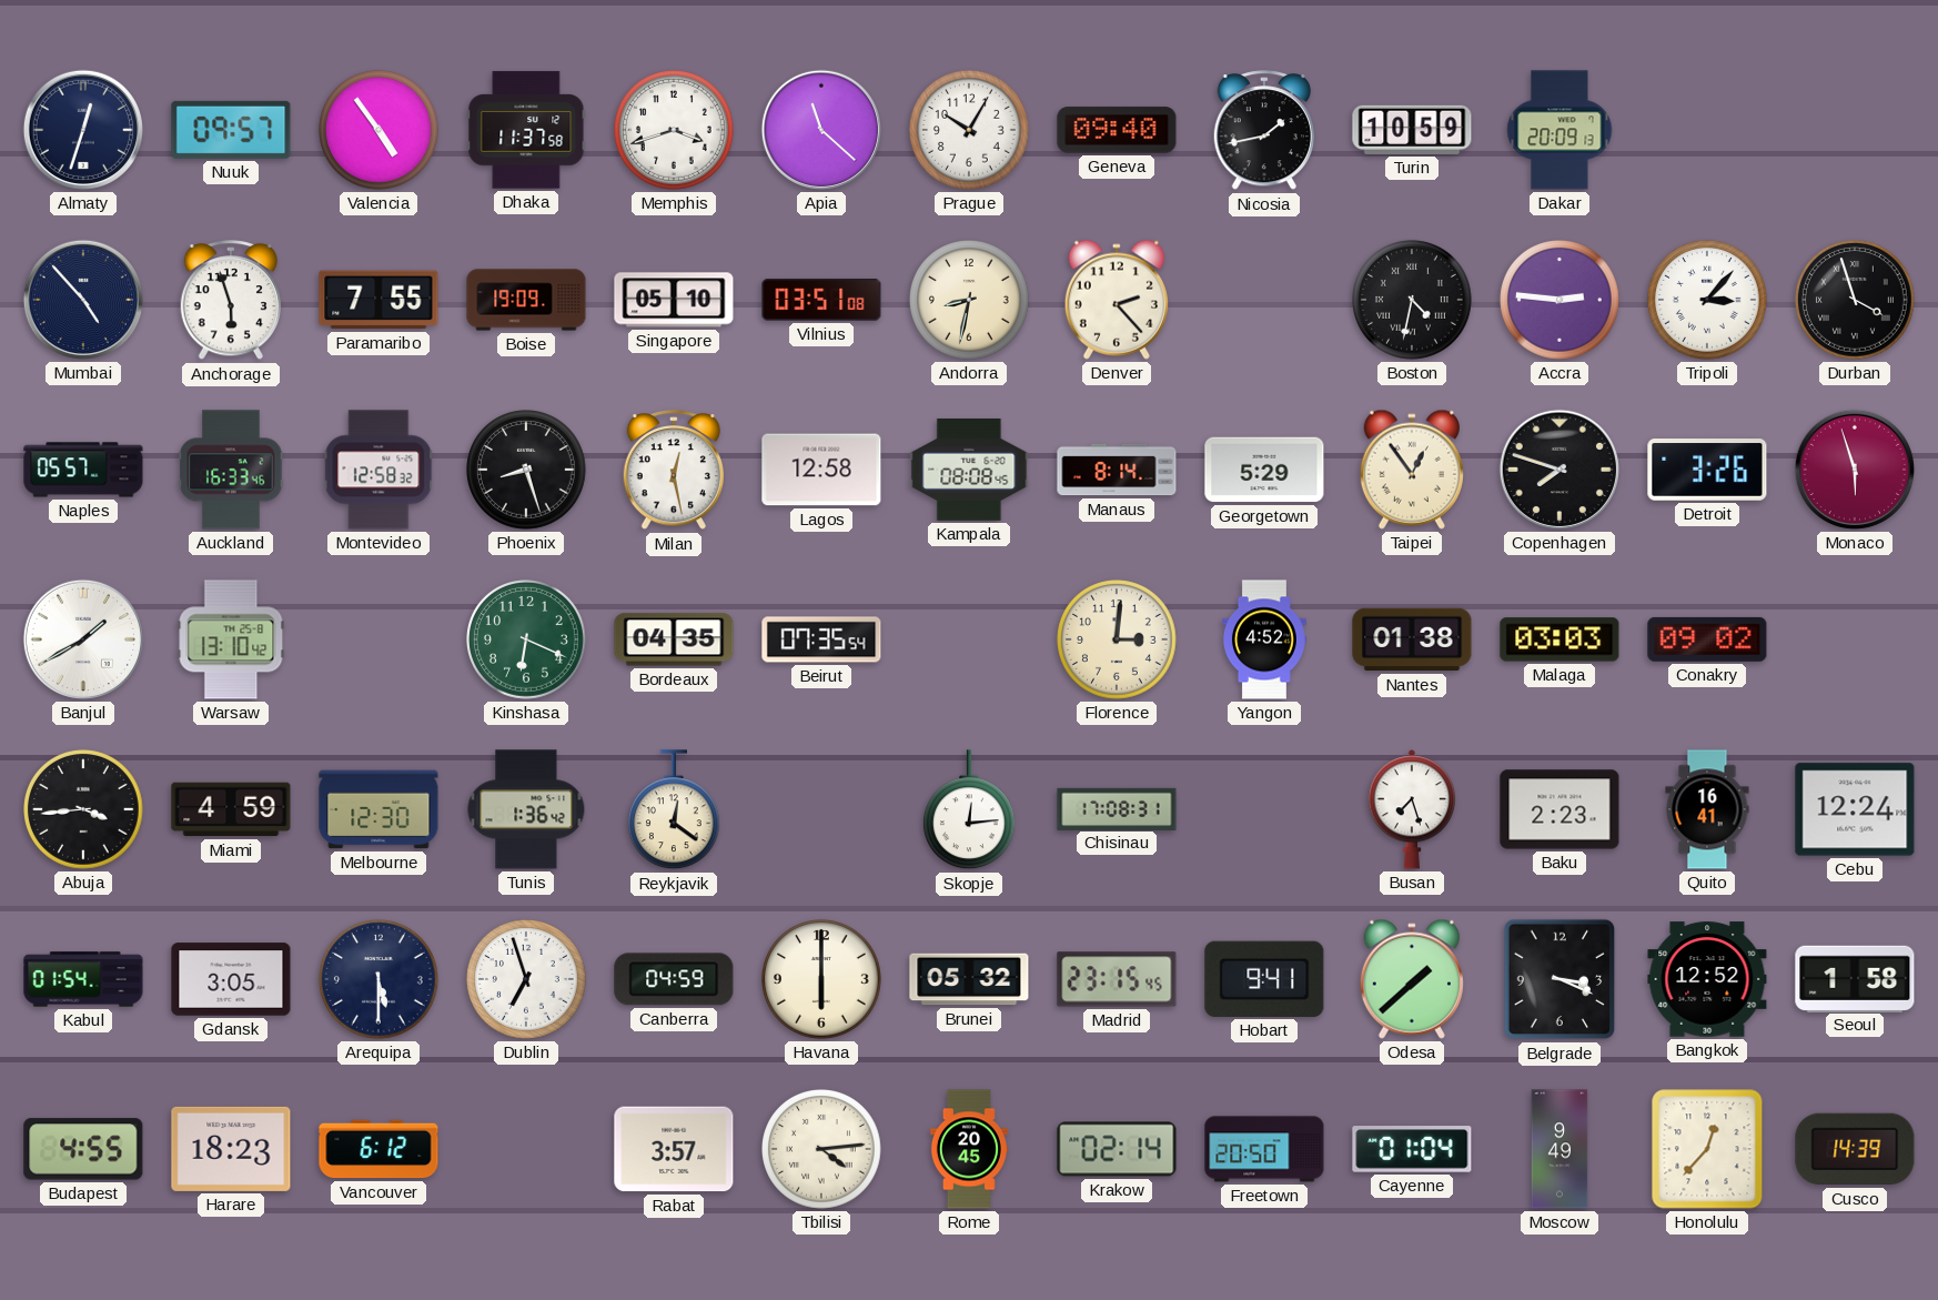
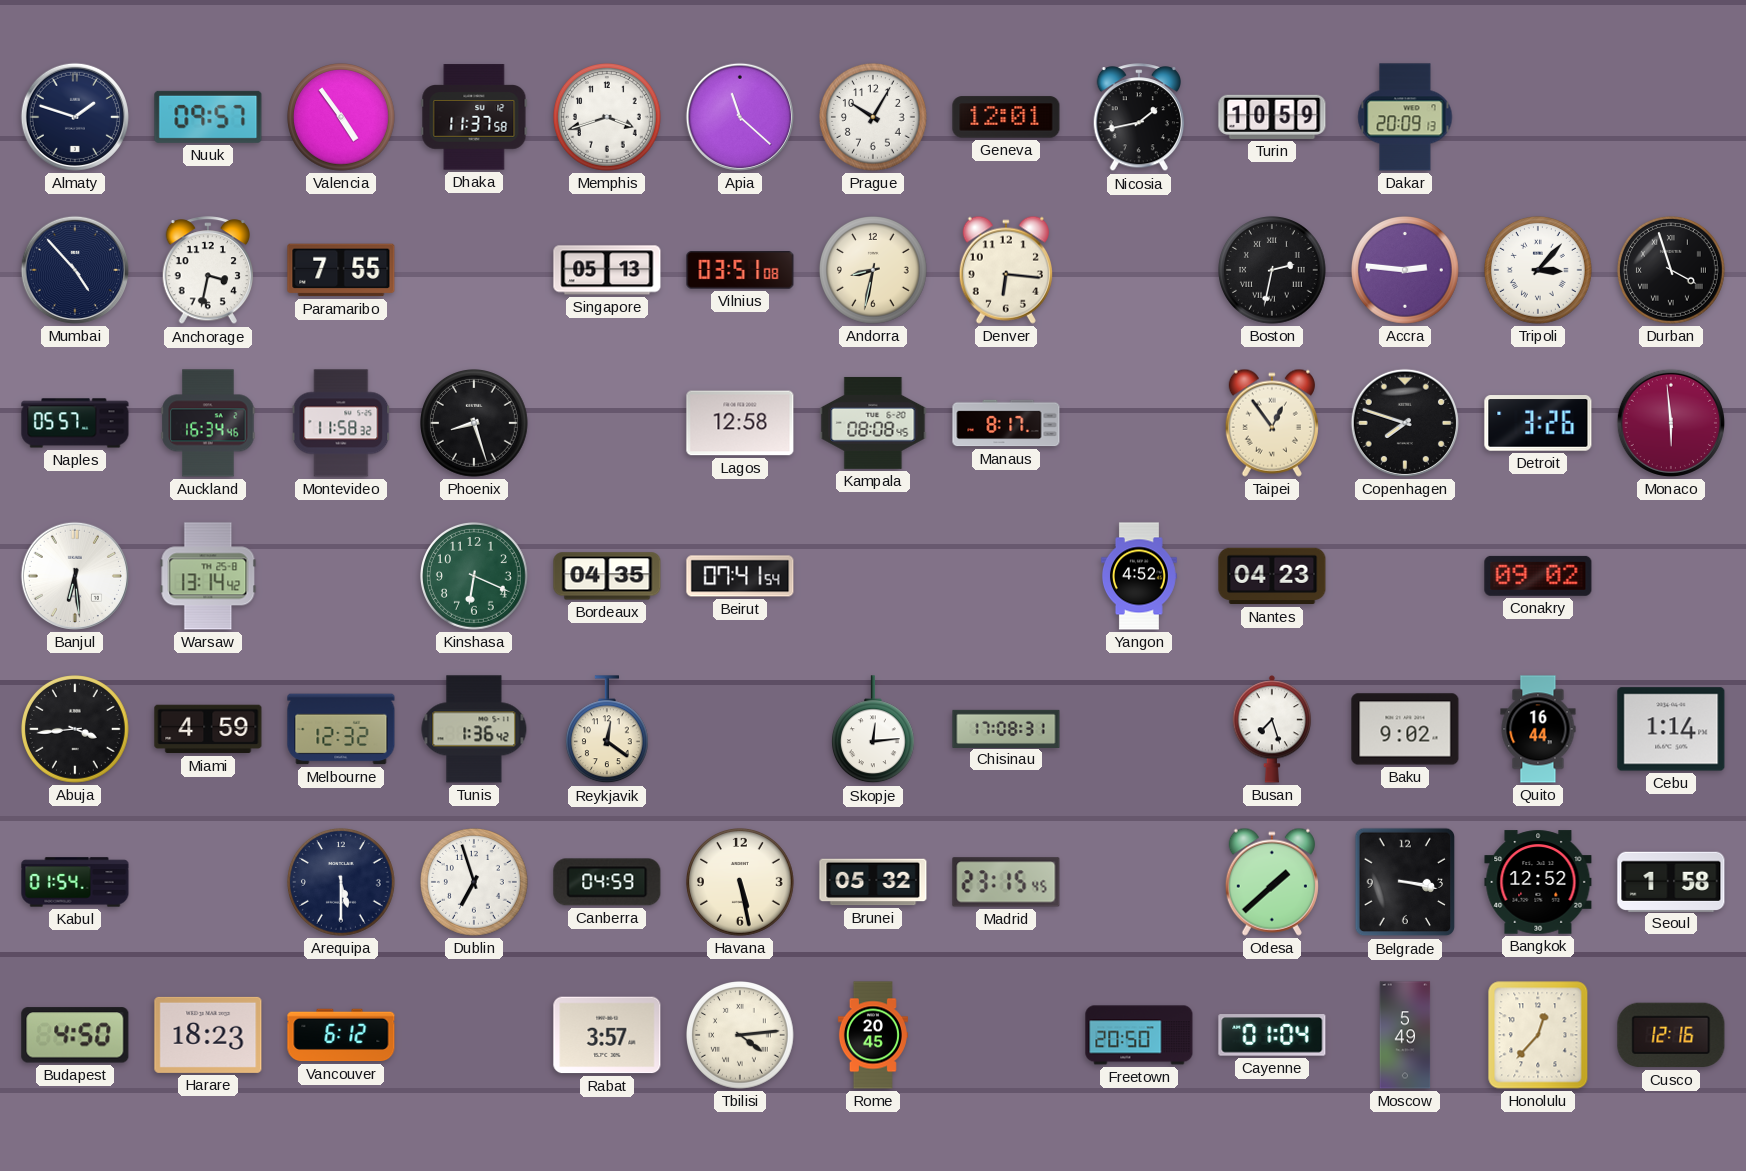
Almaty: 12:33 -> 1:48 (75, 117)
Geneva: 09:40 -> 12:01 (1006, 117)
Anchorage: 5:57 -> 3:32 (207, 271)
Boise: 19:09 -> none (526, 300)
Singapore: 05:10 -> 05:13 (607, 270)
Denver: 2:23 -> 6:16 (1006, 270)
Boston: 4:32 -> 2:32 (1273, 271)
Auckland: 16:33 -> 16:34 (208, 423)
Montevideo: 12:58 -> 11:58 (341, 423)
Milan: 12:28 -> none (673, 471)
Manaus: 8:14 -> 8:17 (1006, 423)
Georgetown: 5:29 -> none (1264, 470)
Monaco: 5:57 -> 5:59 (1671, 423)
Banjul: 1:40 -> 6:29 (75, 576)
Warsaw: 13:10 -> 13:14 (208, 576)
Beirut: 07:35 -> 07:41 (740, 576)
Florence: 3:01 -> none (1118, 641)
Nantes: 01:38 -> 04:23 (1272, 576)
Malaga: 03:03 -> none (1560, 639)
Melbourne: 12:30 -> 12:32 (341, 729)
Baku: 2:23 -> 9:02 (1405, 729)
Quito: 16:41 -> 16:44 (1538, 729)
Cebu: 12:24 -> 1:14 (1671, 729)
Gdansk: 3:05 -> none (231, 979)
Havana: 6:00 -> 5:28 (741, 883)
Hobart: 9:41 -> none (1264, 979)
Belgrade: 3:19 -> 3:17 (1405, 882)
Budapest: 4:55 -> 4:50 (75, 1035)
Krakow: 02:14 -> none (1117, 1149)
Moscow: 9:49 -> 5:49 (1405, 1035)
Cusco: 14:39 -> 12:16 (1671, 1035)
